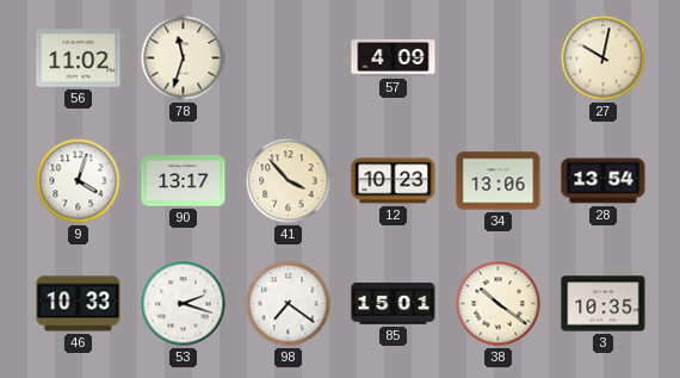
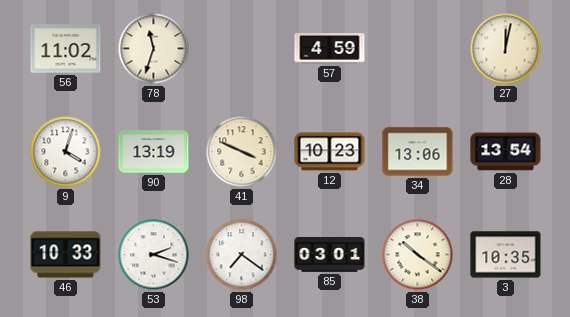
57: 4:09 -> 4:59 (330, 49)
27: 10:02 -> 12:02 (506, 49)
90: 13:17 -> 13:19 (154, 152)
41: 3:53 -> 3:49 (242, 152)
85: 15:01 -> 03:01 (330, 255)
